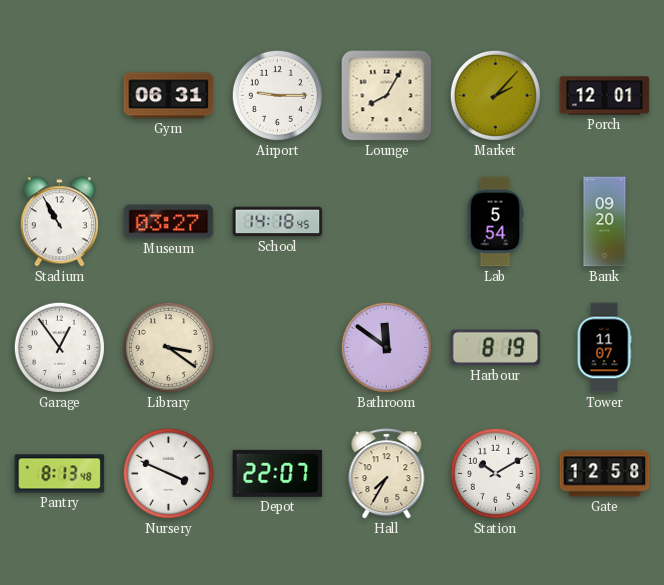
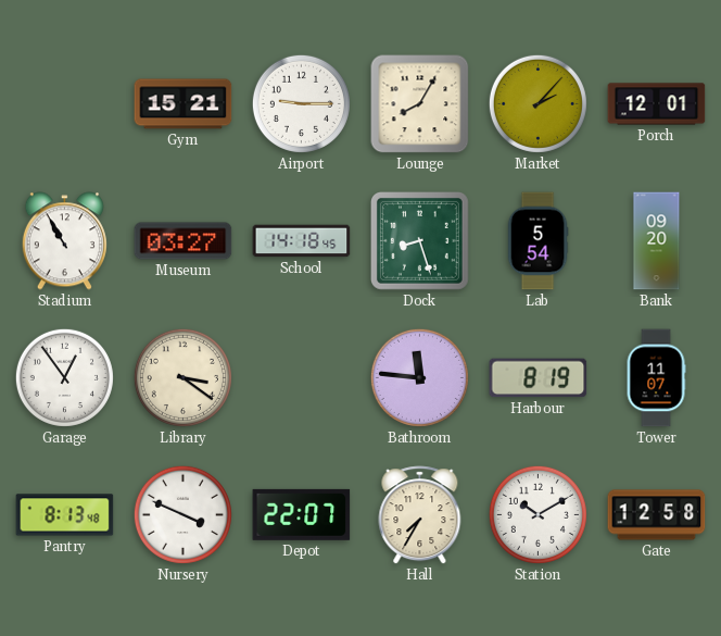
Gym: 06:31 -> 15:21 (184, 104)
Dock: none -> 8:27 (420, 241)
Bathroom: 11:51 -> 11:46 (419, 377)
